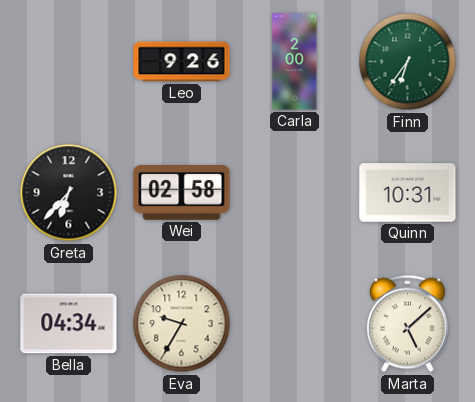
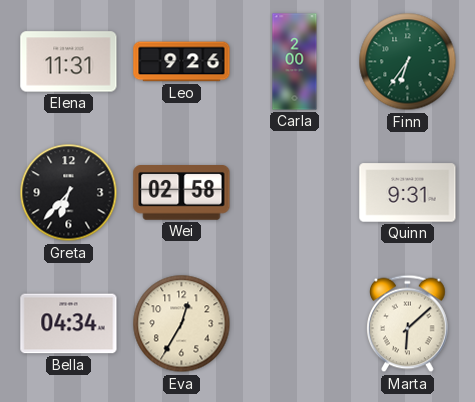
Elena: none -> 11:31 (69, 62)
Quinn: 10:31 -> 9:31 (408, 193)
Eva: 9:35 -> 12:35 (182, 324)
Marta: 5:08 -> 6:08 (408, 324)
